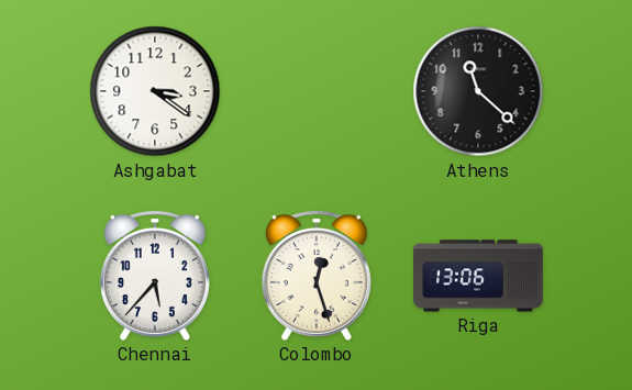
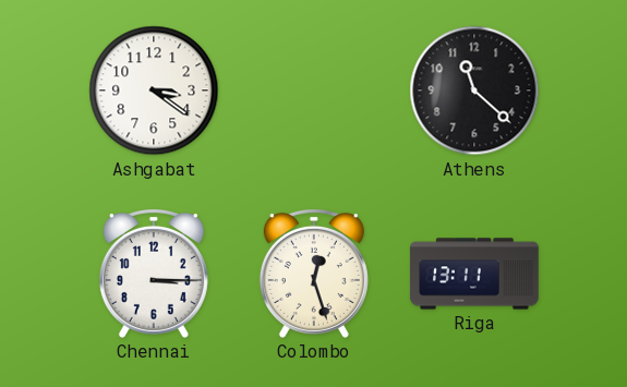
Chennai: 5:37 -> 3:15 (154, 274)
Riga: 13:06 -> 13:11 (474, 274)
